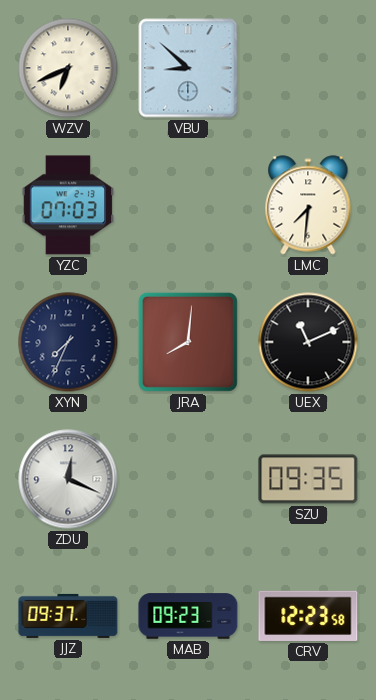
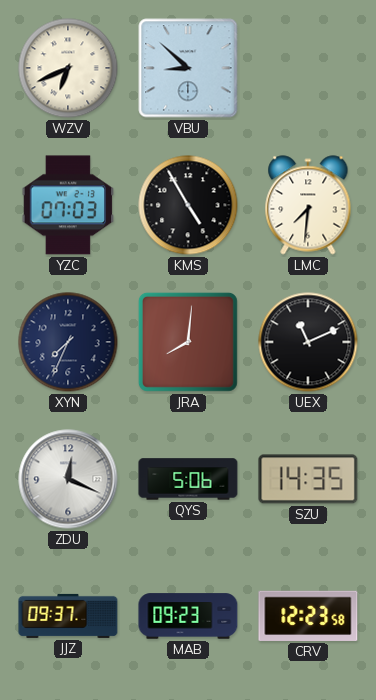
KMS: none -> 4:55 (188, 205)
QYS: none -> 5:06 (188, 479)
SZU: 09:35 -> 14:35 (308, 479)
